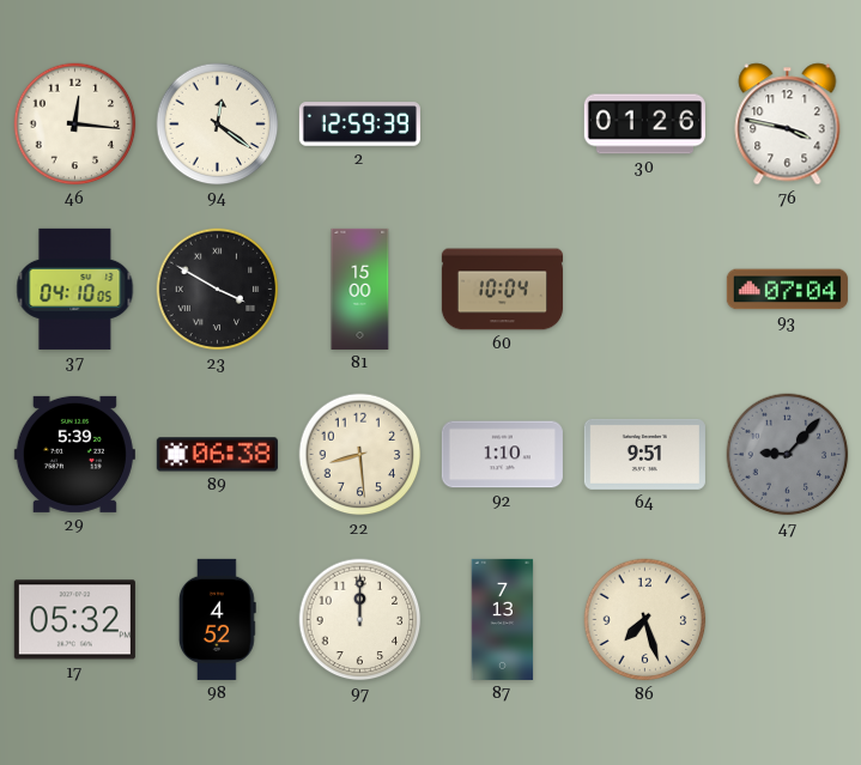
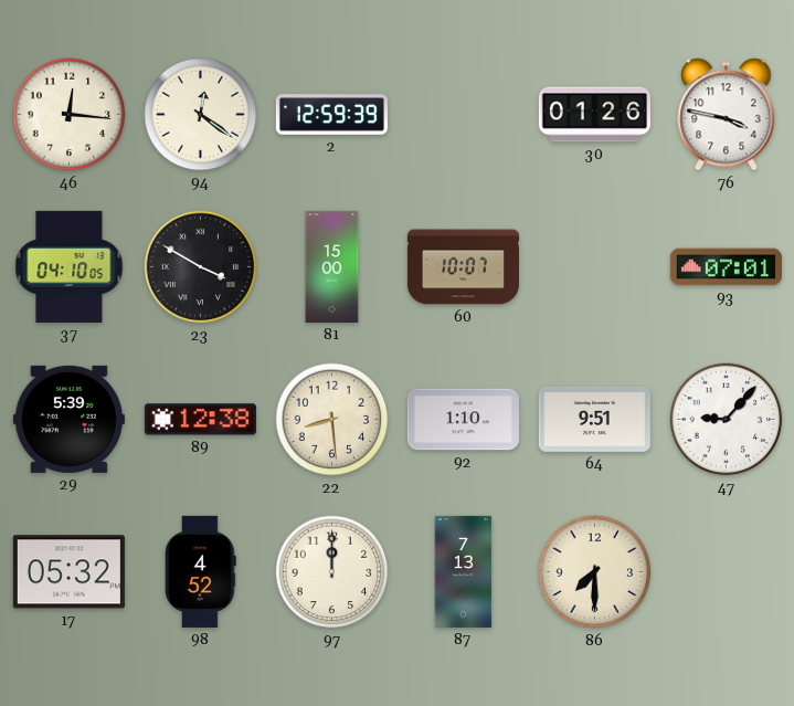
60: 10:04 -> 10:07 (463, 267)
93: 07:04 -> 07:01 (726, 267)
89: 06:38 -> 12:38 (200, 420)
47 dial: grey -> white (727, 420)
86: 7:27 -> 7:30 (595, 572)
